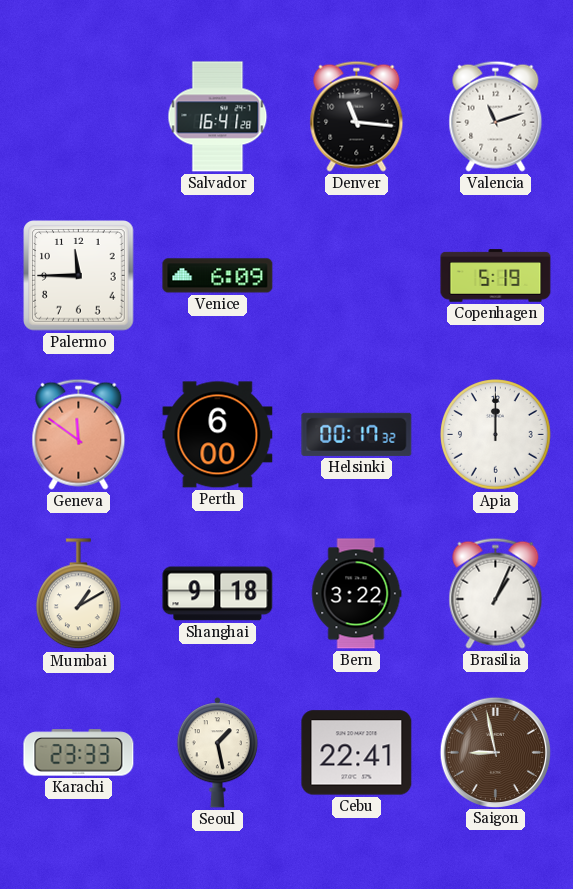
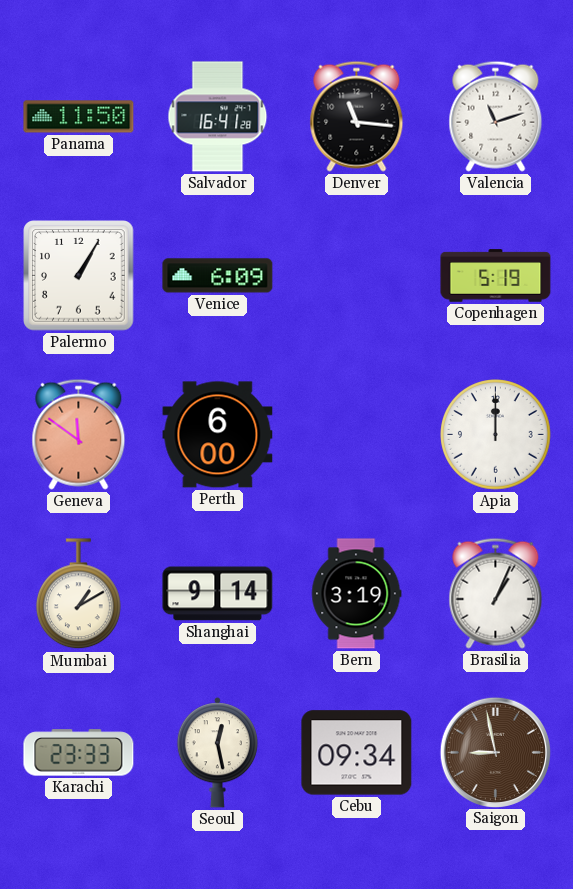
Panama: none -> 11:50 (79, 117)
Palermo: 11:45 -> 1:05 (79, 276)
Helsinki: 00:17 -> none (357, 434)
Shanghai: 9:18 -> 9:14 (218, 594)
Bern: 3:22 -> 3:19 (356, 594)
Seoul: 1:28 -> 12:28 (217, 753)
Cebu: 22:41 -> 09:34 (357, 753)
